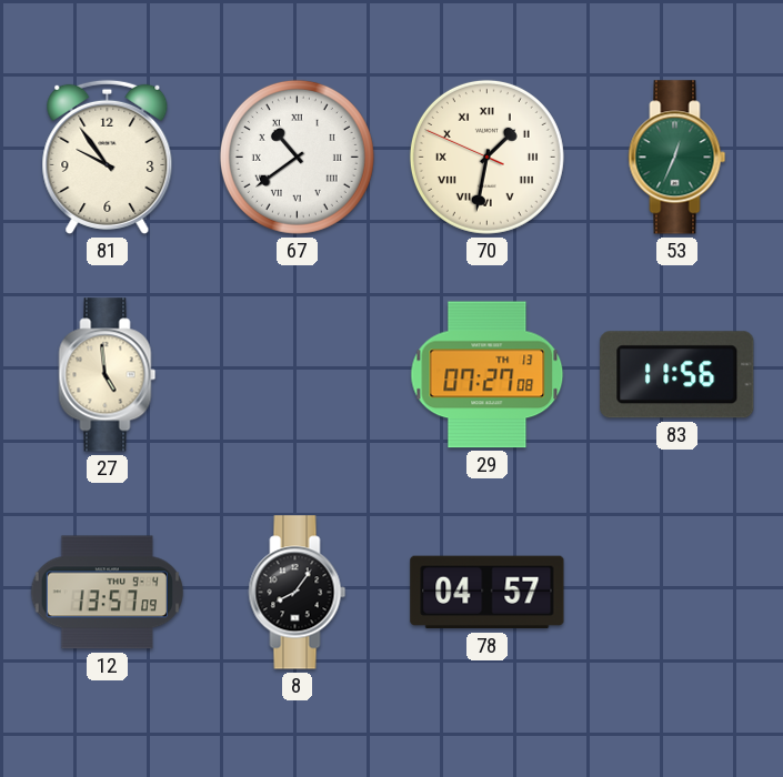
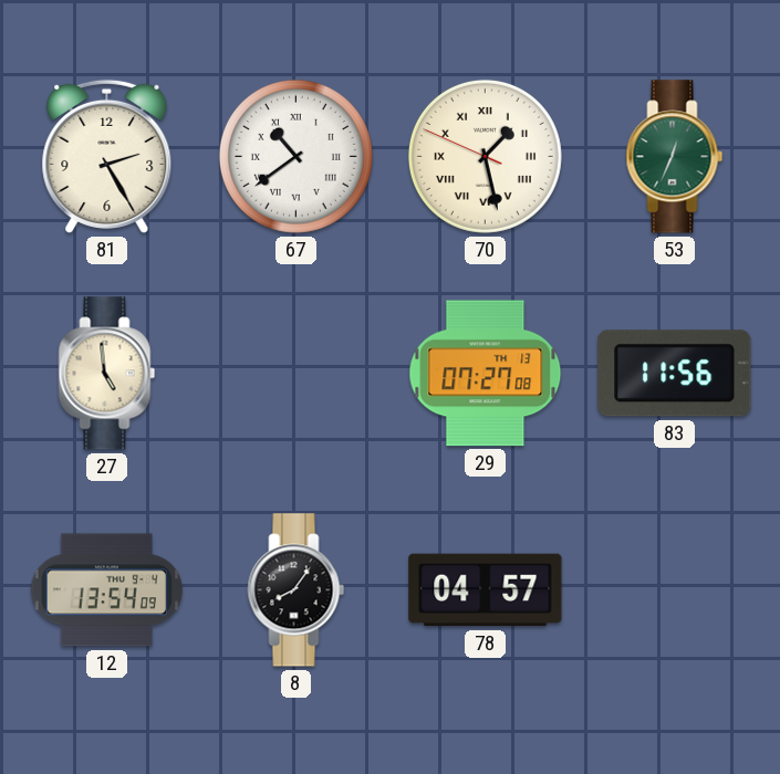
81: 9:54 -> 2:25 (107, 156)
70: 1:31 -> 1:27 (485, 156)
12: 13:57 -> 13:54 (106, 590)
